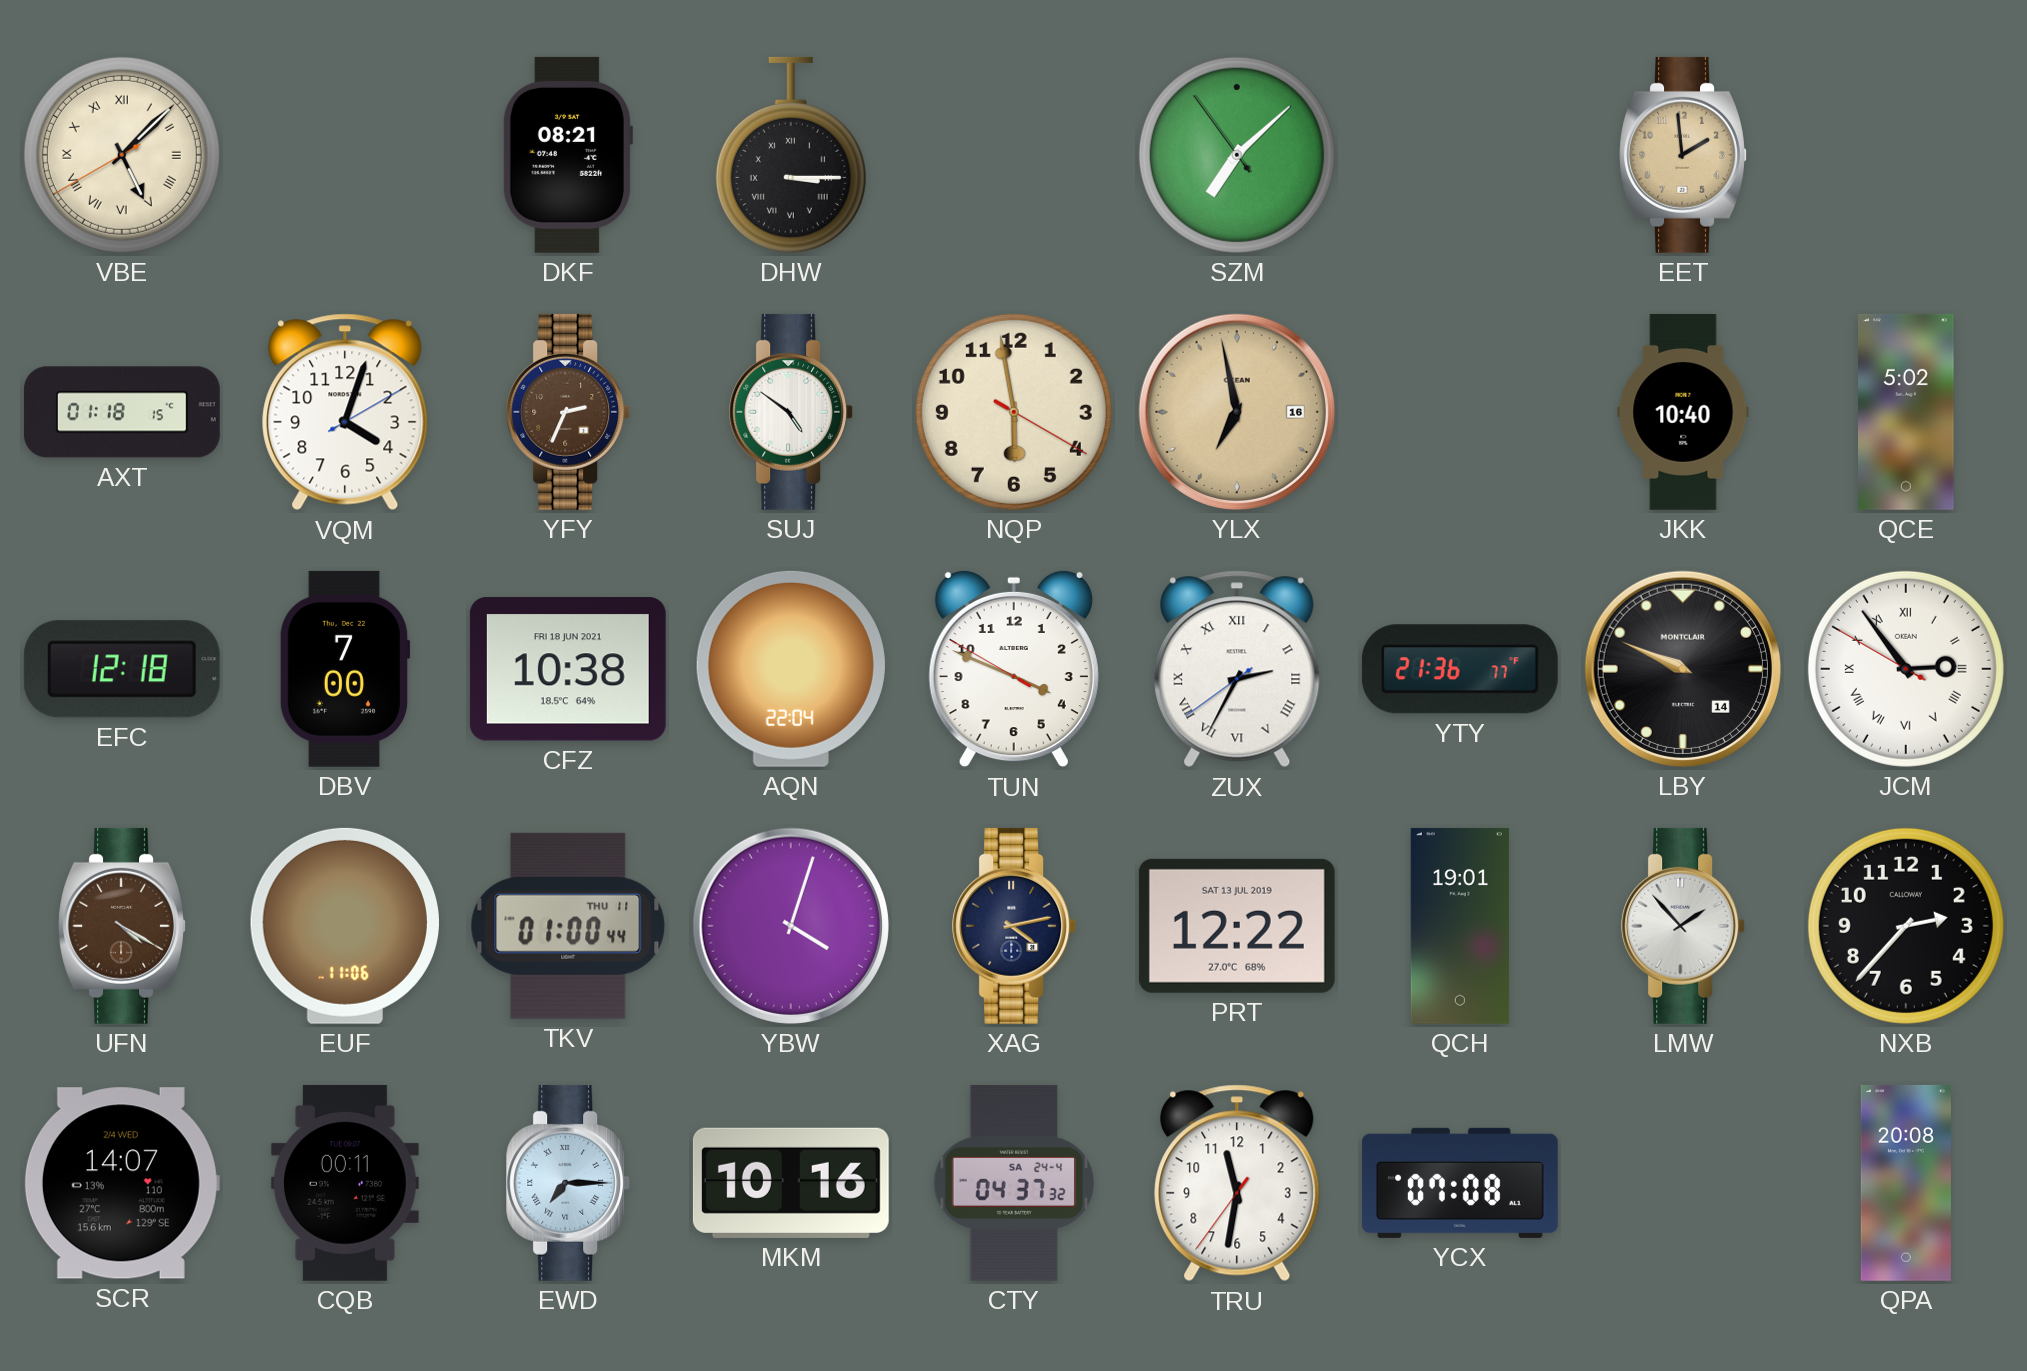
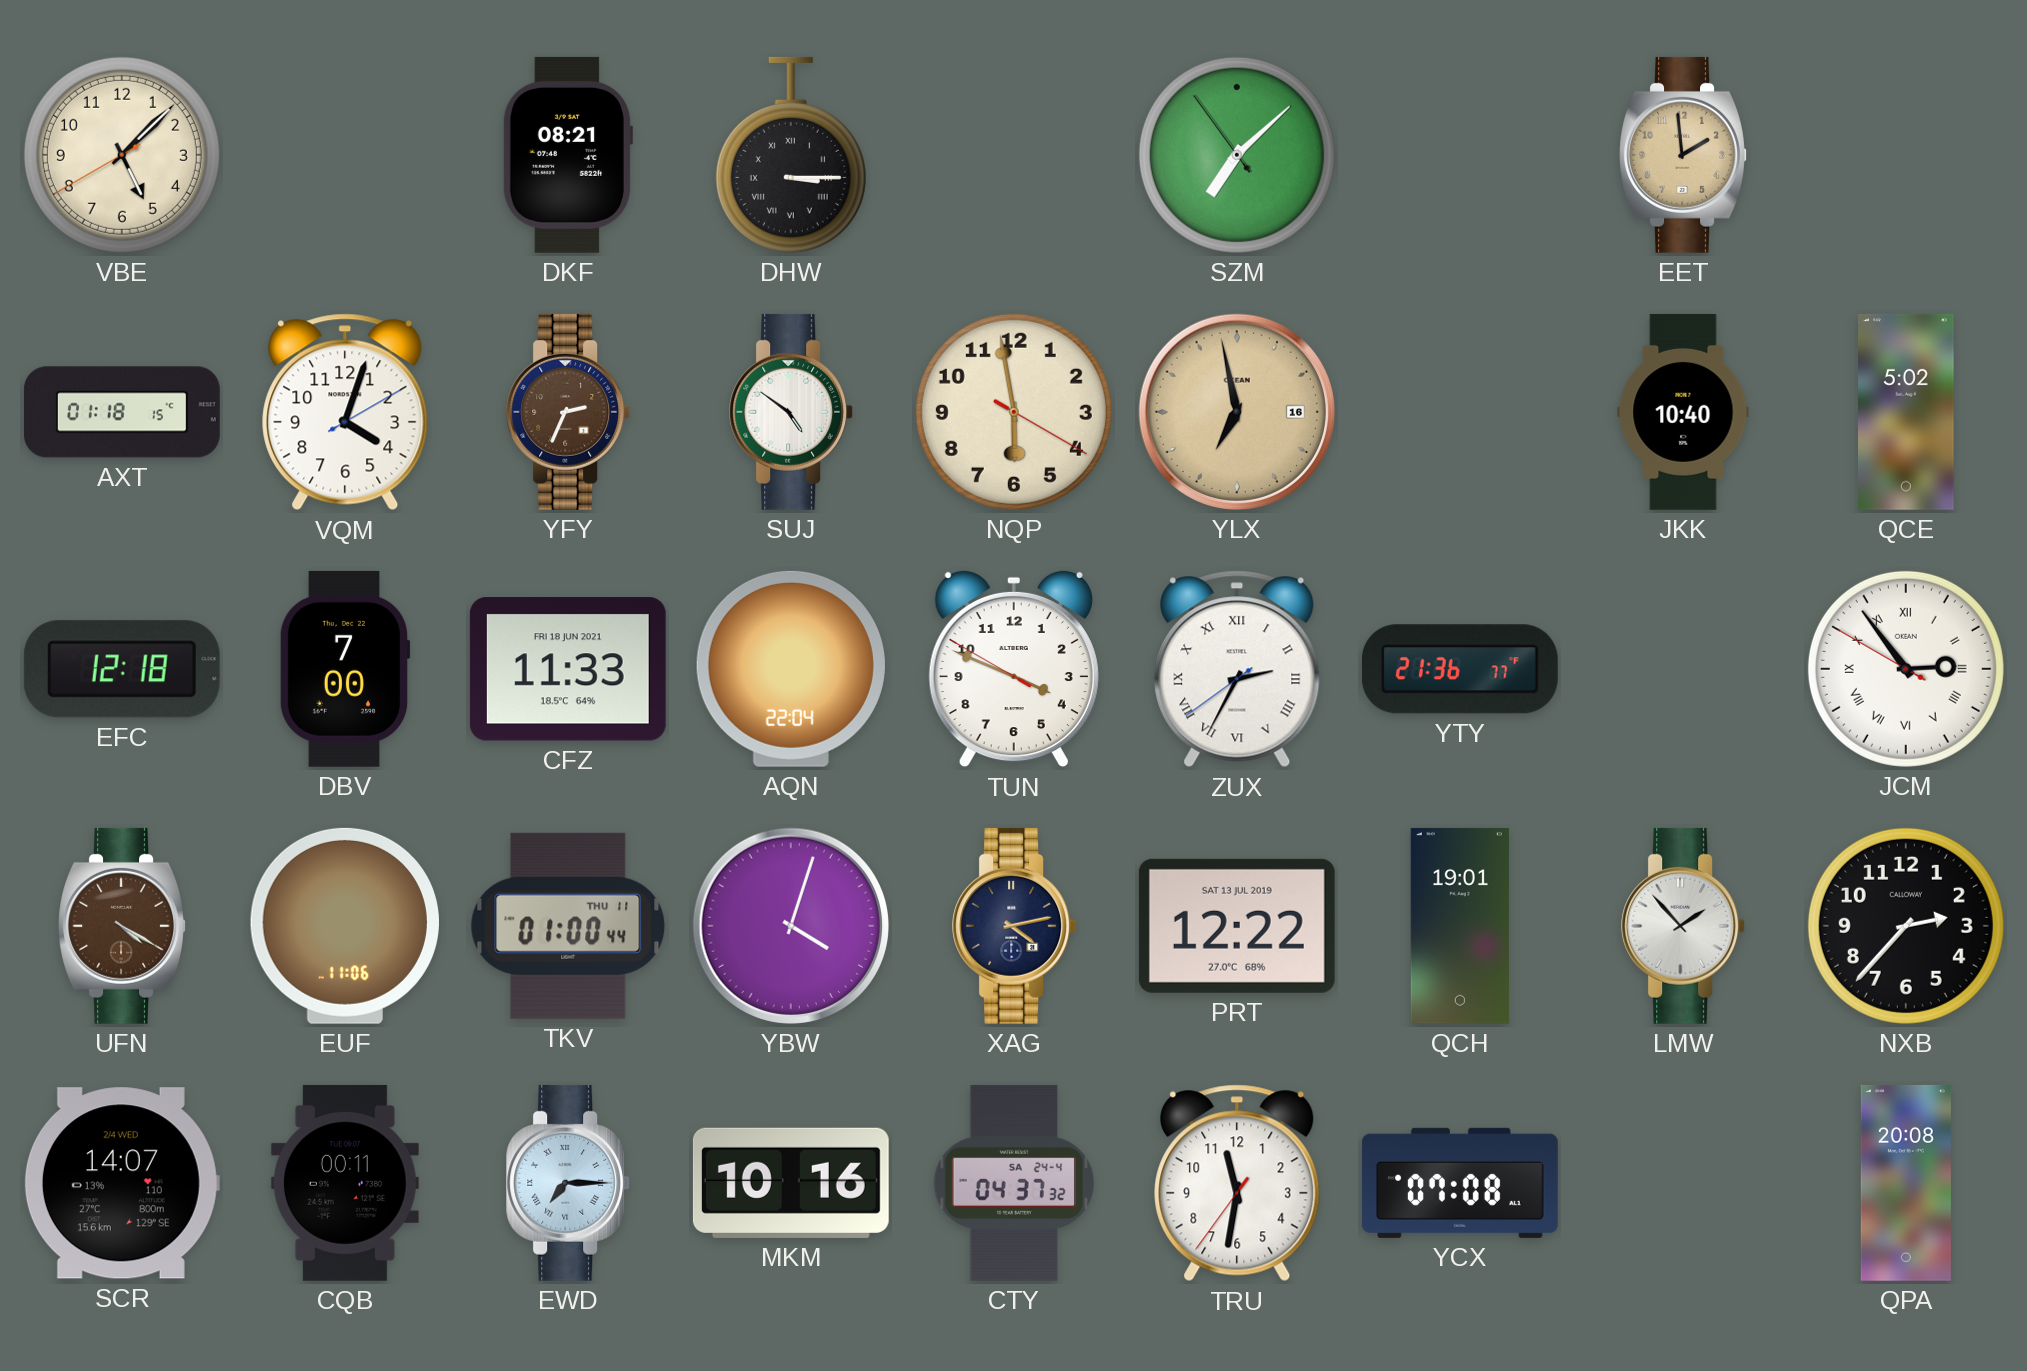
VBE numerals: Roman -> Arabic (122, 155)
CFZ: 10:38 -> 11:33 (568, 669)
LBY: 9:49 -> none (1683, 669)
